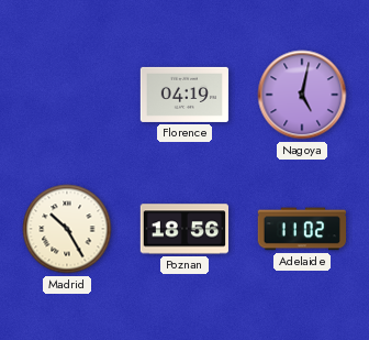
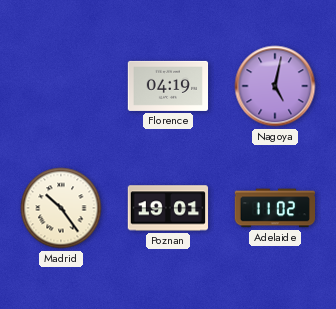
Madrid: 10:25 -> 10:24 (61, 208)
Poznan: 18:56 -> 19:01 (168, 208)
